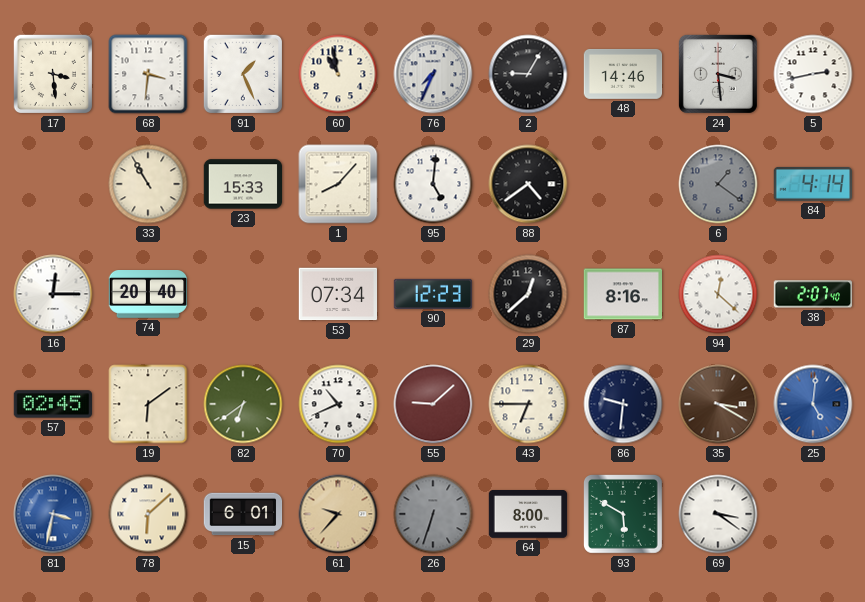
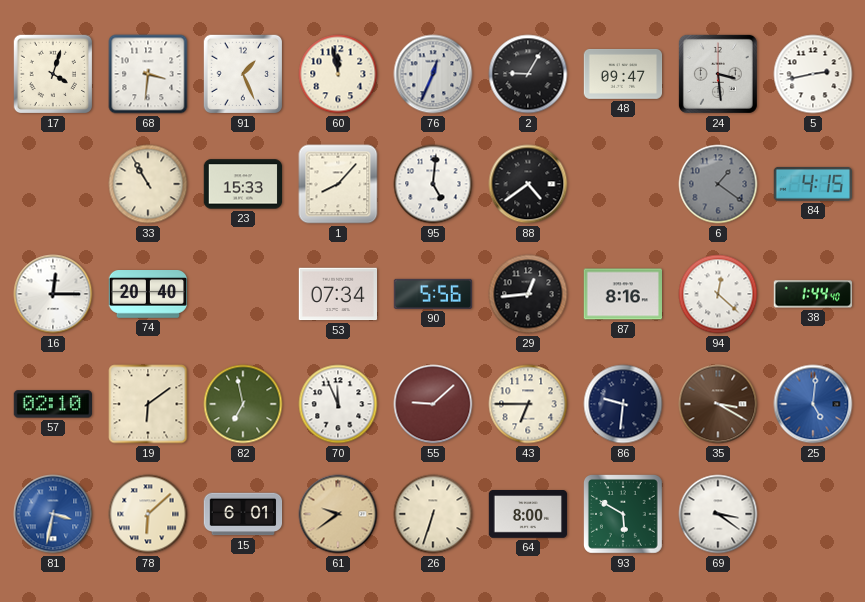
17: 3:29 -> 4:03 (53, 74)
60: 10:58 -> 11:58 (338, 74)
76: 7:34 -> 12:34 (433, 74)
48: 14:46 -> 09:47 (623, 74)
84: 4:14 -> 4:15 (812, 184)
90: 12:23 -> 5:56 (433, 294)
29: 12:38 -> 12:44 (528, 294)
38: 2:07 -> 1:44 (813, 294)
57: 02:45 -> 02:10 (52, 404)
82: 6:39 -> 6:58 (243, 404)
70: 10:41 -> 11:56 (338, 404)
61: 9:37 -> 9:39 (338, 514)
26 dial: grey -> cream (433, 514)
